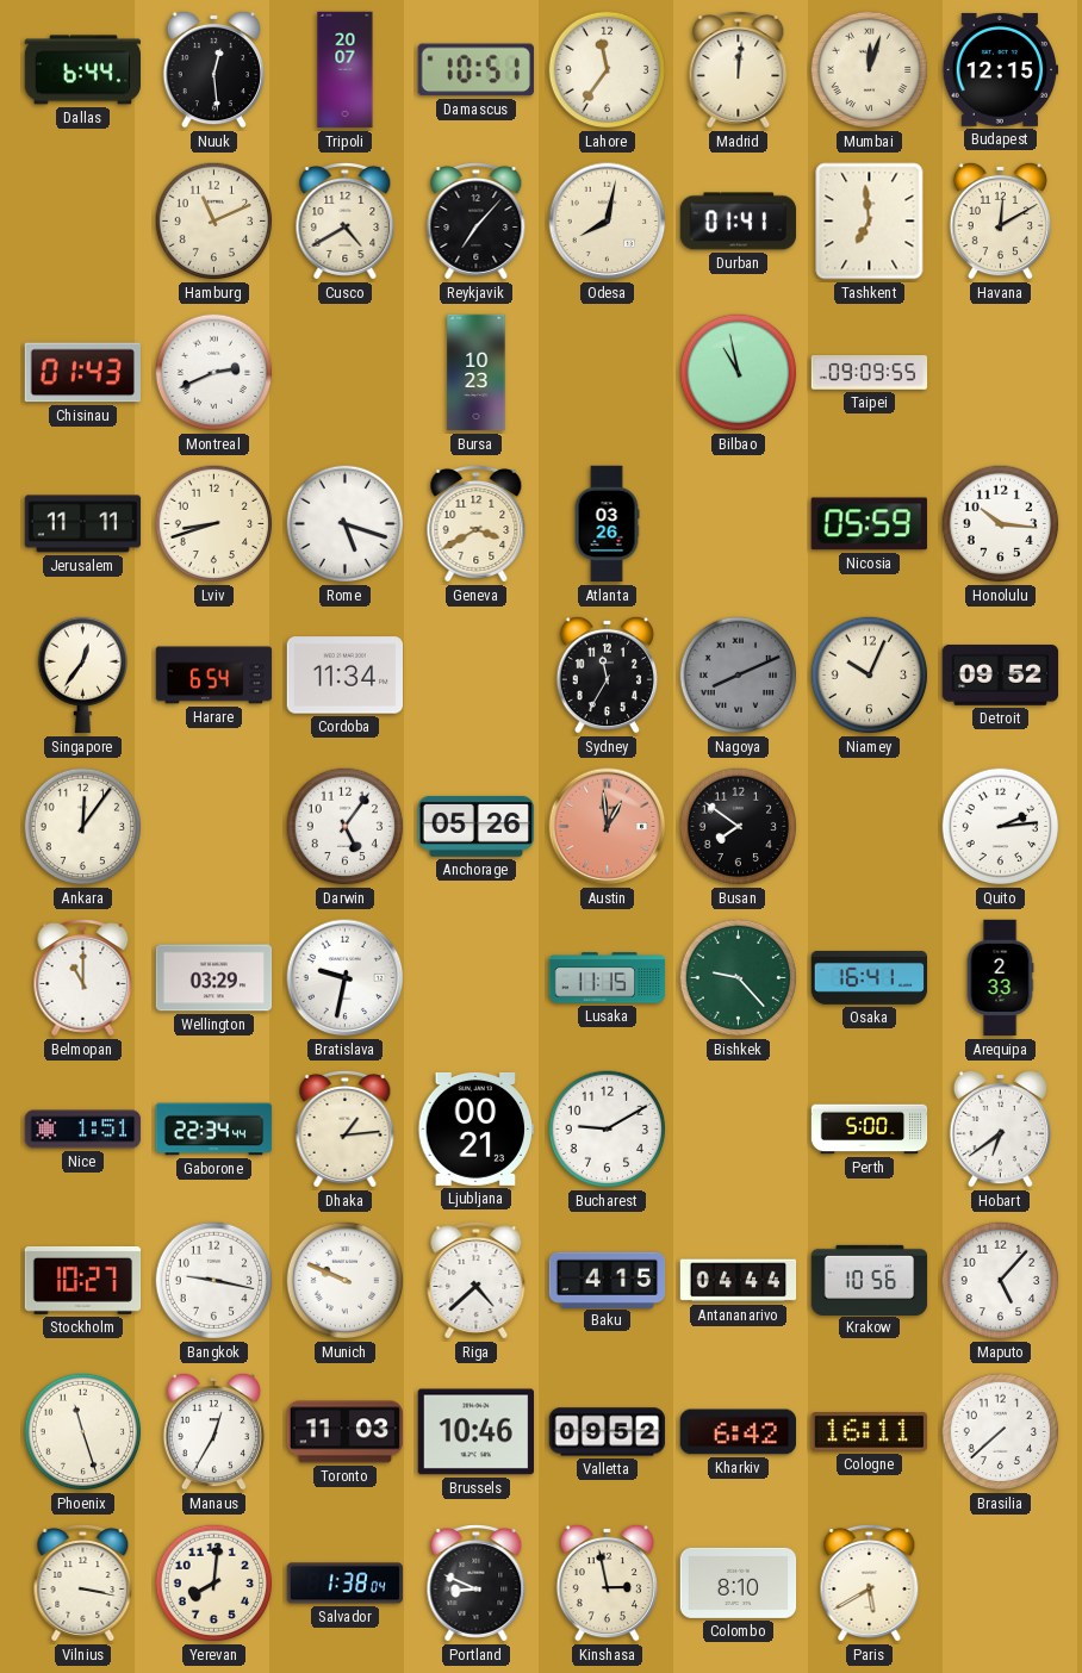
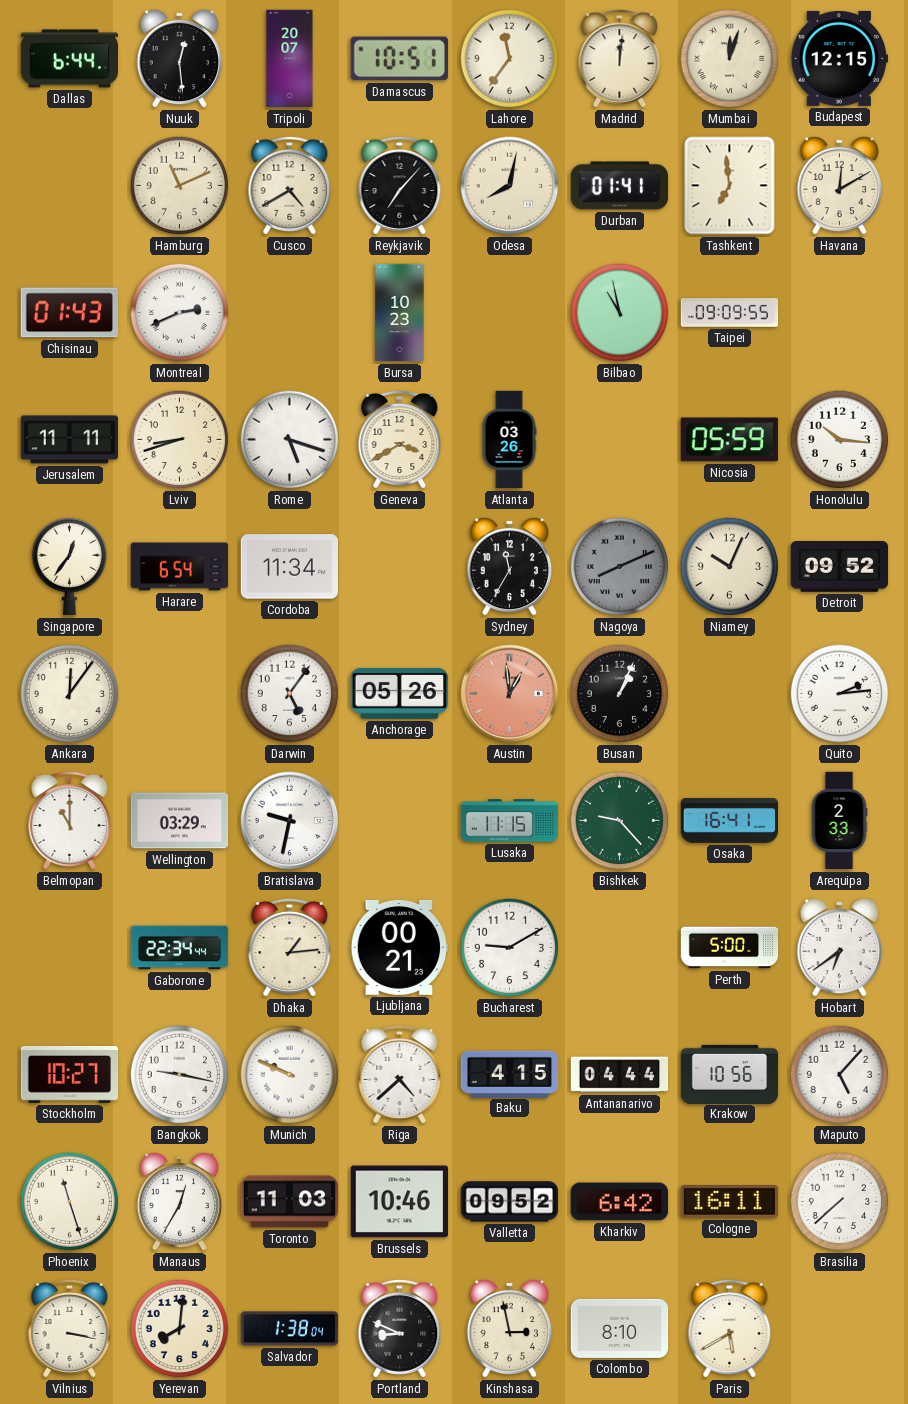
Busan: 7:51 -> 1:04 (620, 694)
Nice: 1:51 -> none (83, 1130)
